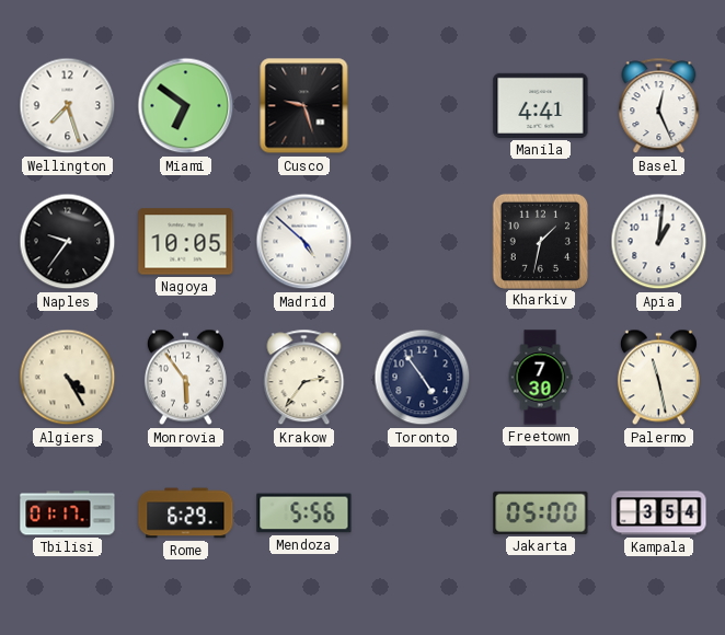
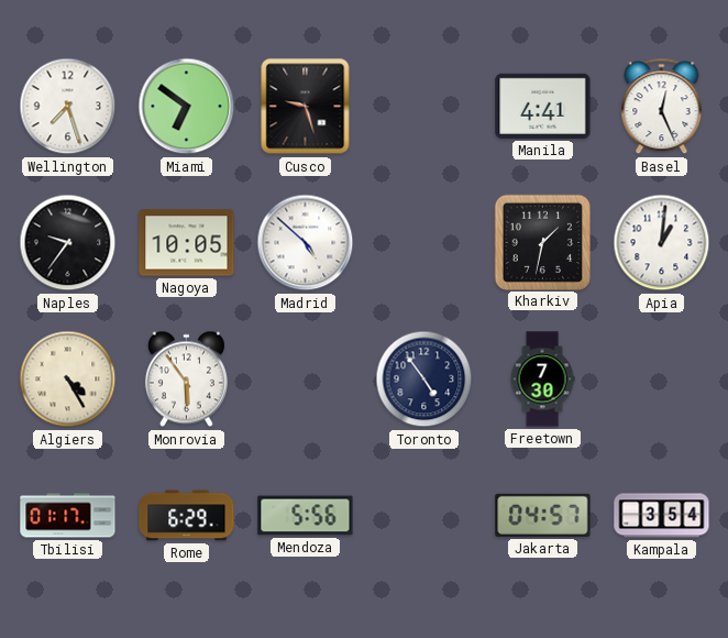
Krakow: 2:36 -> none (304, 378)
Palermo: 11:28 -> none (658, 378)
Jakarta: 05:00 -> 04:57 (543, 515)
